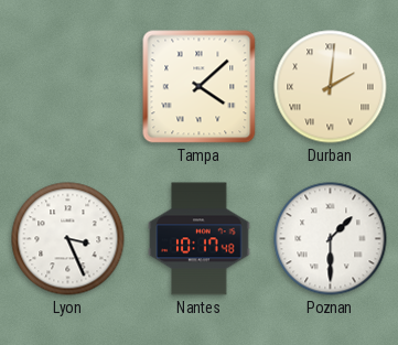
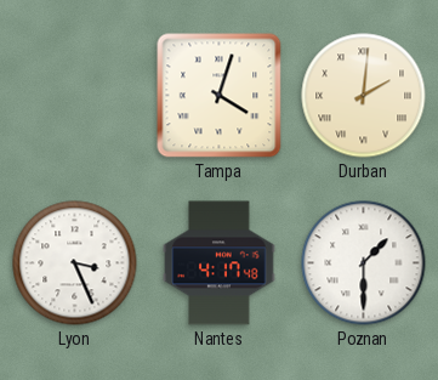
Tampa: 4:08 -> 4:03 (220, 96)
Nantes: 10:17 -> 4:17 (220, 263)
